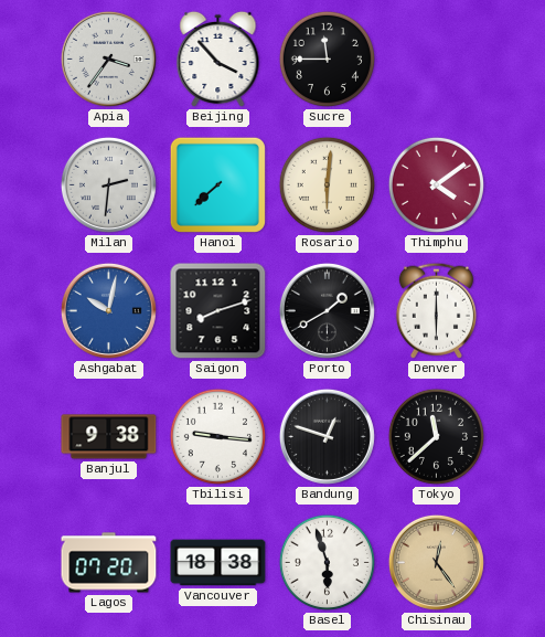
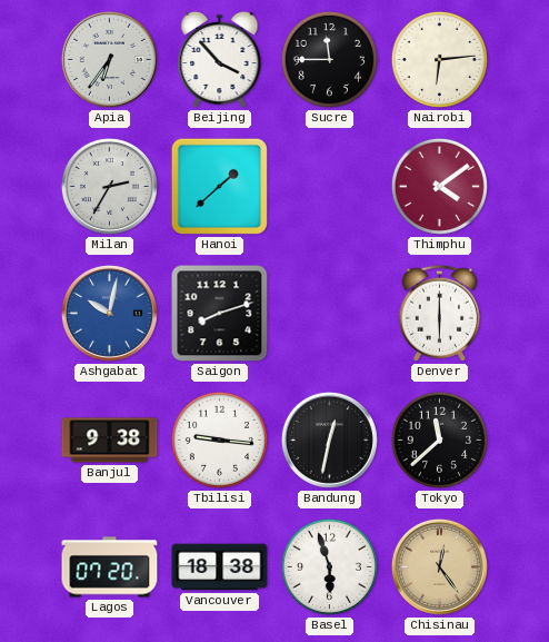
Apia: 3:36 -> 6:36 (109, 59)
Nairobi: none -> 6:14 (439, 59)
Milan: 2:31 -> 2:35 (109, 186)
Hanoi: 7:38 -> 1:38 (219, 186)
Rosario: 6:01 -> none (327, 184)
Porto: 1:40 -> none (327, 310)
Bandung: 12:48 -> 12:32 (329, 439)
